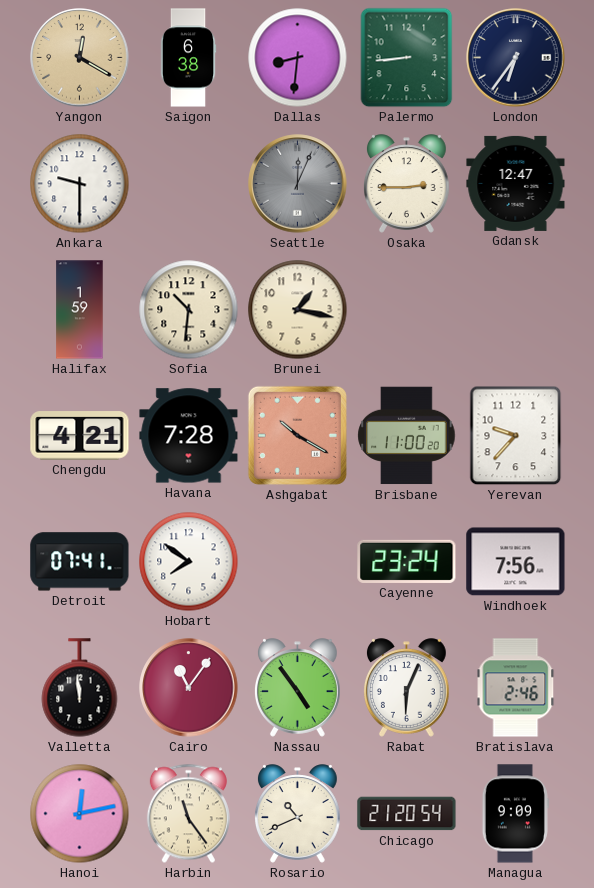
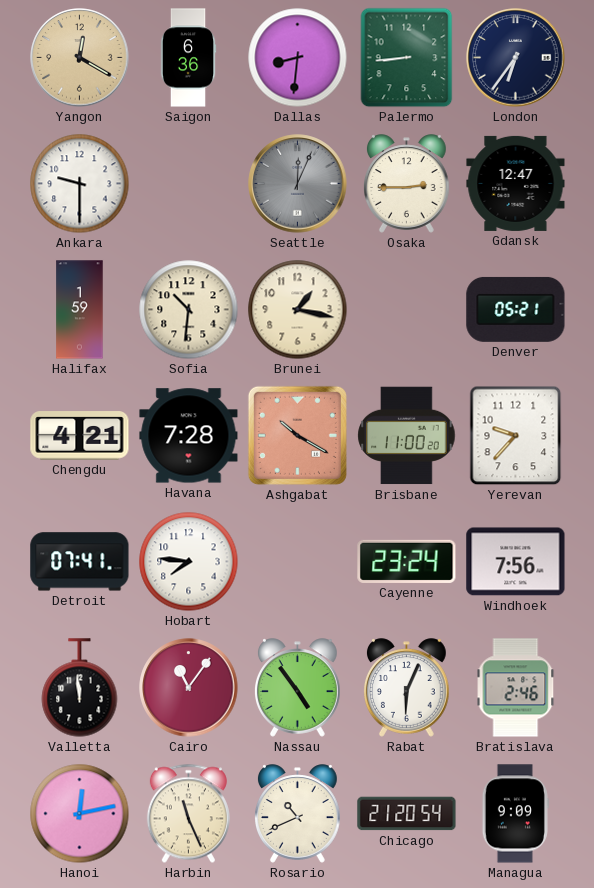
Saigon: 6:38 -> 6:36 (188, 58)
Denver: none -> 05:21 (516, 309)
Hobart: 7:51 -> 7:46 (189, 562)
Harbin: 11:24 -> 11:26 (188, 814)
